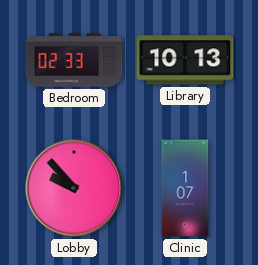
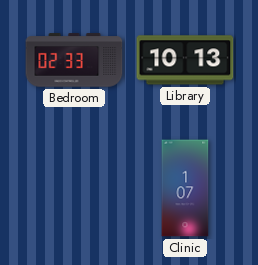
Lobby: 9:53 -> none (74, 188)
